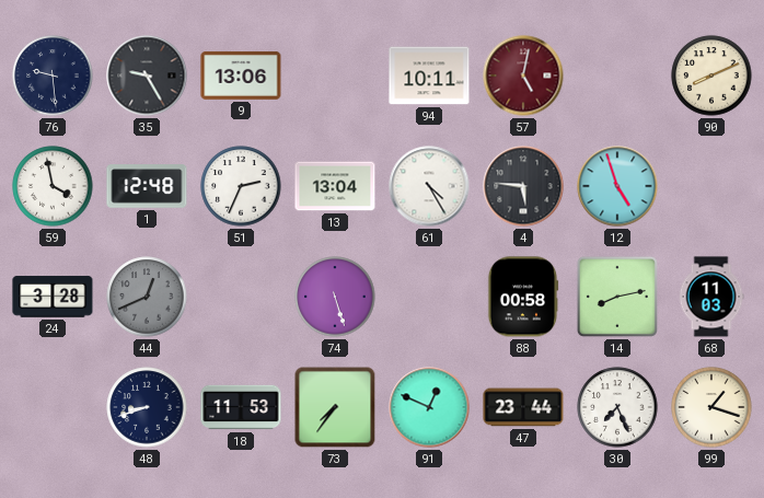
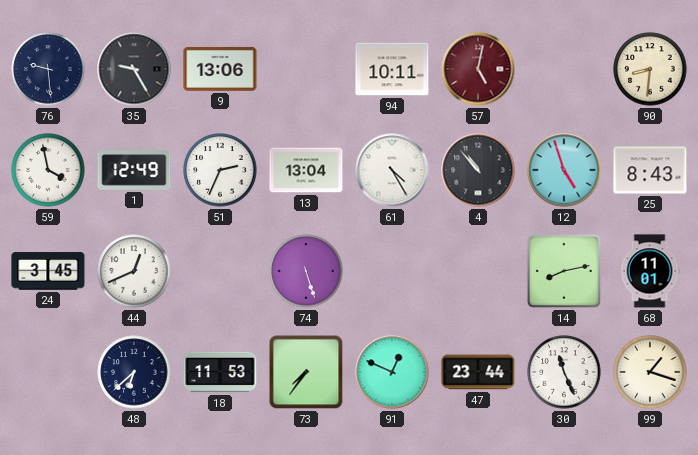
90: 8:11 -> 8:31 (650, 69)
1: 12:48 -> 12:49 (134, 170)
4: 5:46 -> 10:53 (478, 170)
25: none -> 8:43 (650, 170)
24: 3:28 -> 3:45 (48, 271)
44 dial: grey -> white (134, 271)
88: 00:58 -> none (523, 297)
68: 11:03 -> 11:01 (650, 271)
48: 8:42 -> 6:38 (134, 372)
30: 7:26 -> 11:26 (564, 372)
